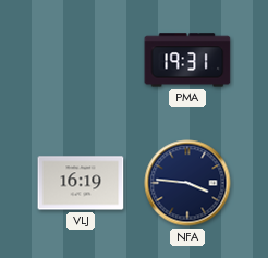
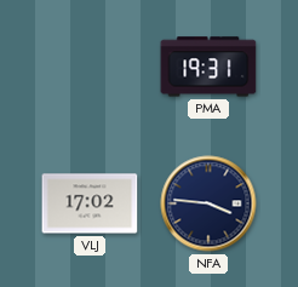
VLJ: 16:19 -> 17:02 (90, 203)
